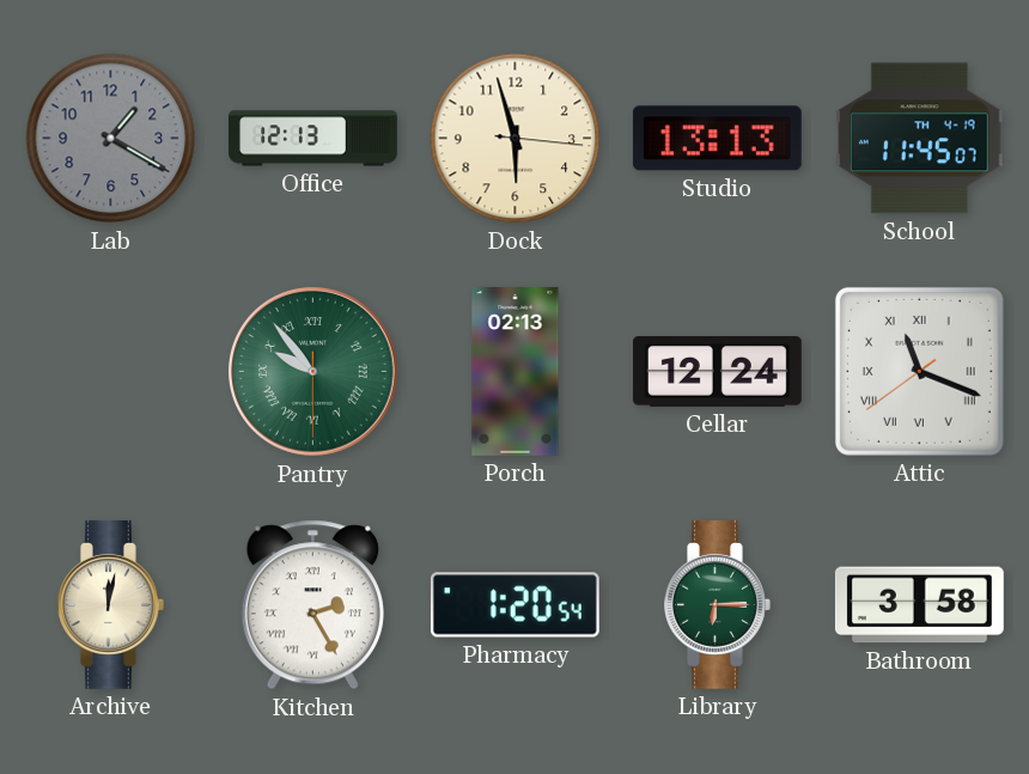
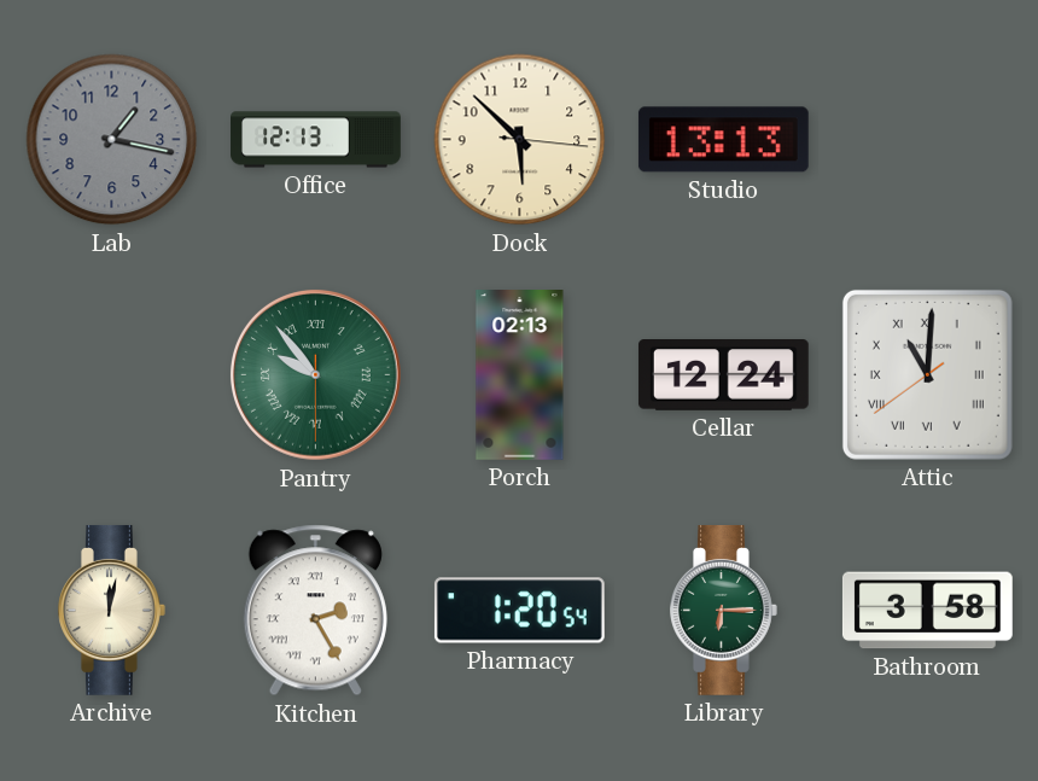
Lab: 1:20 -> 1:17 (112, 140)
Dock: 5:57 -> 5:52 (520, 140)
School: 11:45 -> none (919, 139)
Attic: 11:18 -> 11:00 (927, 374)
